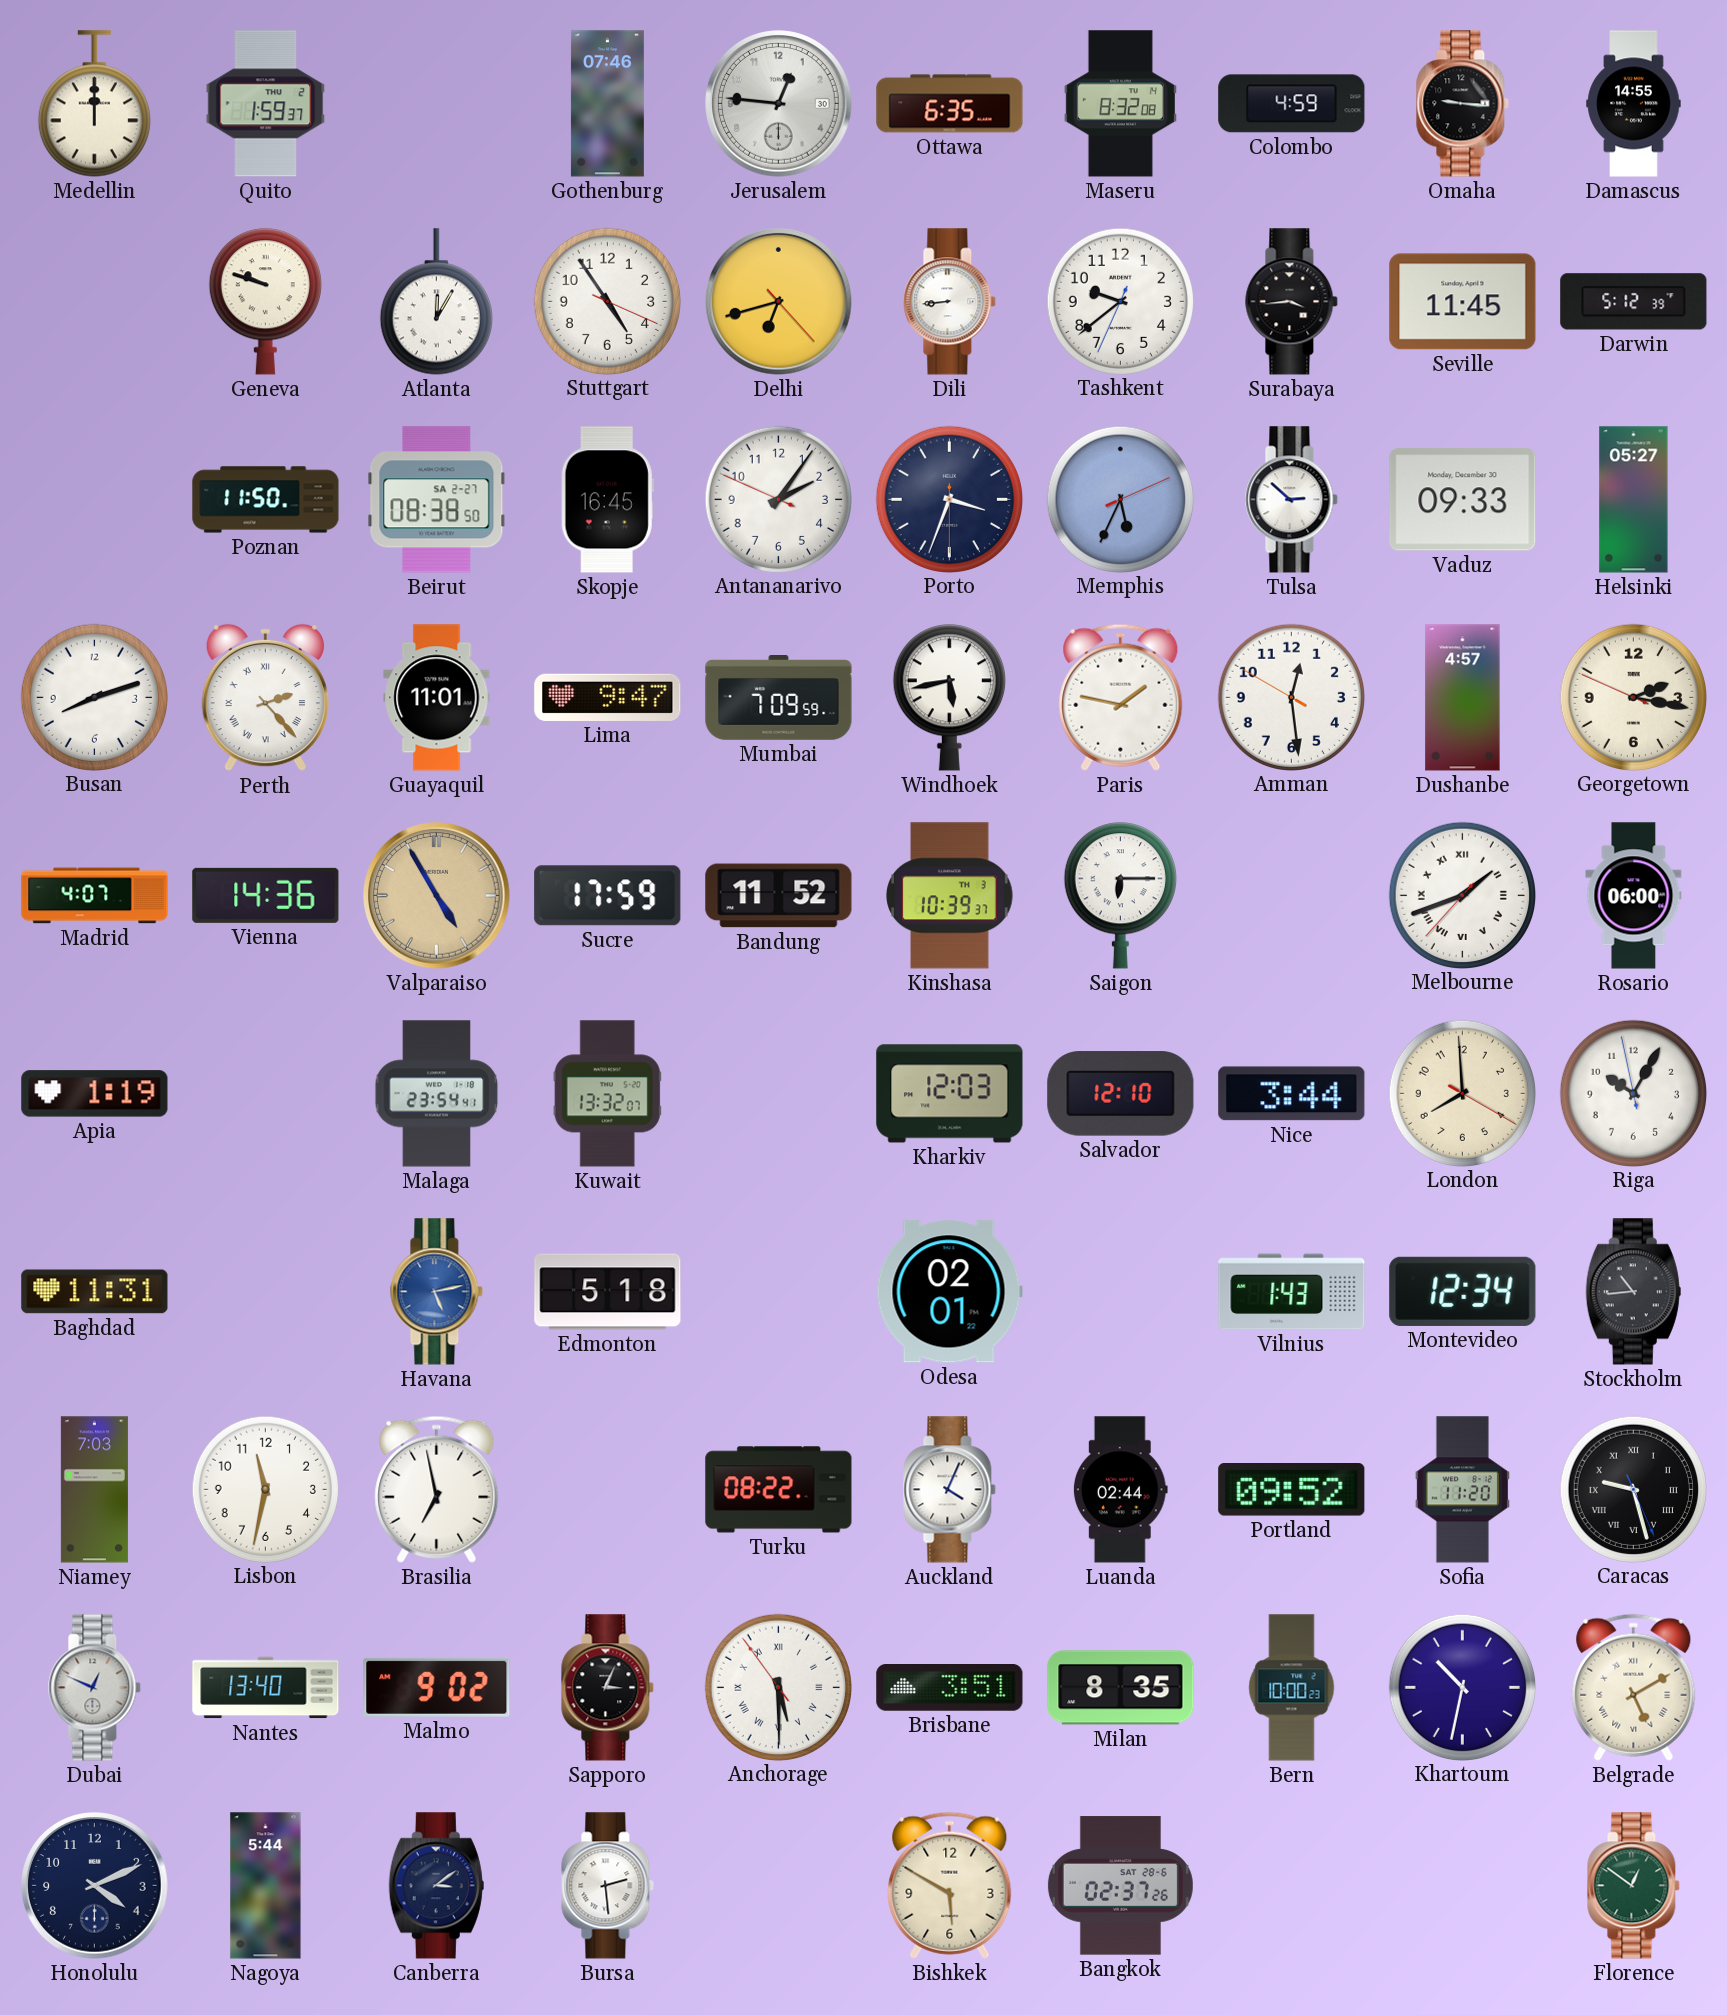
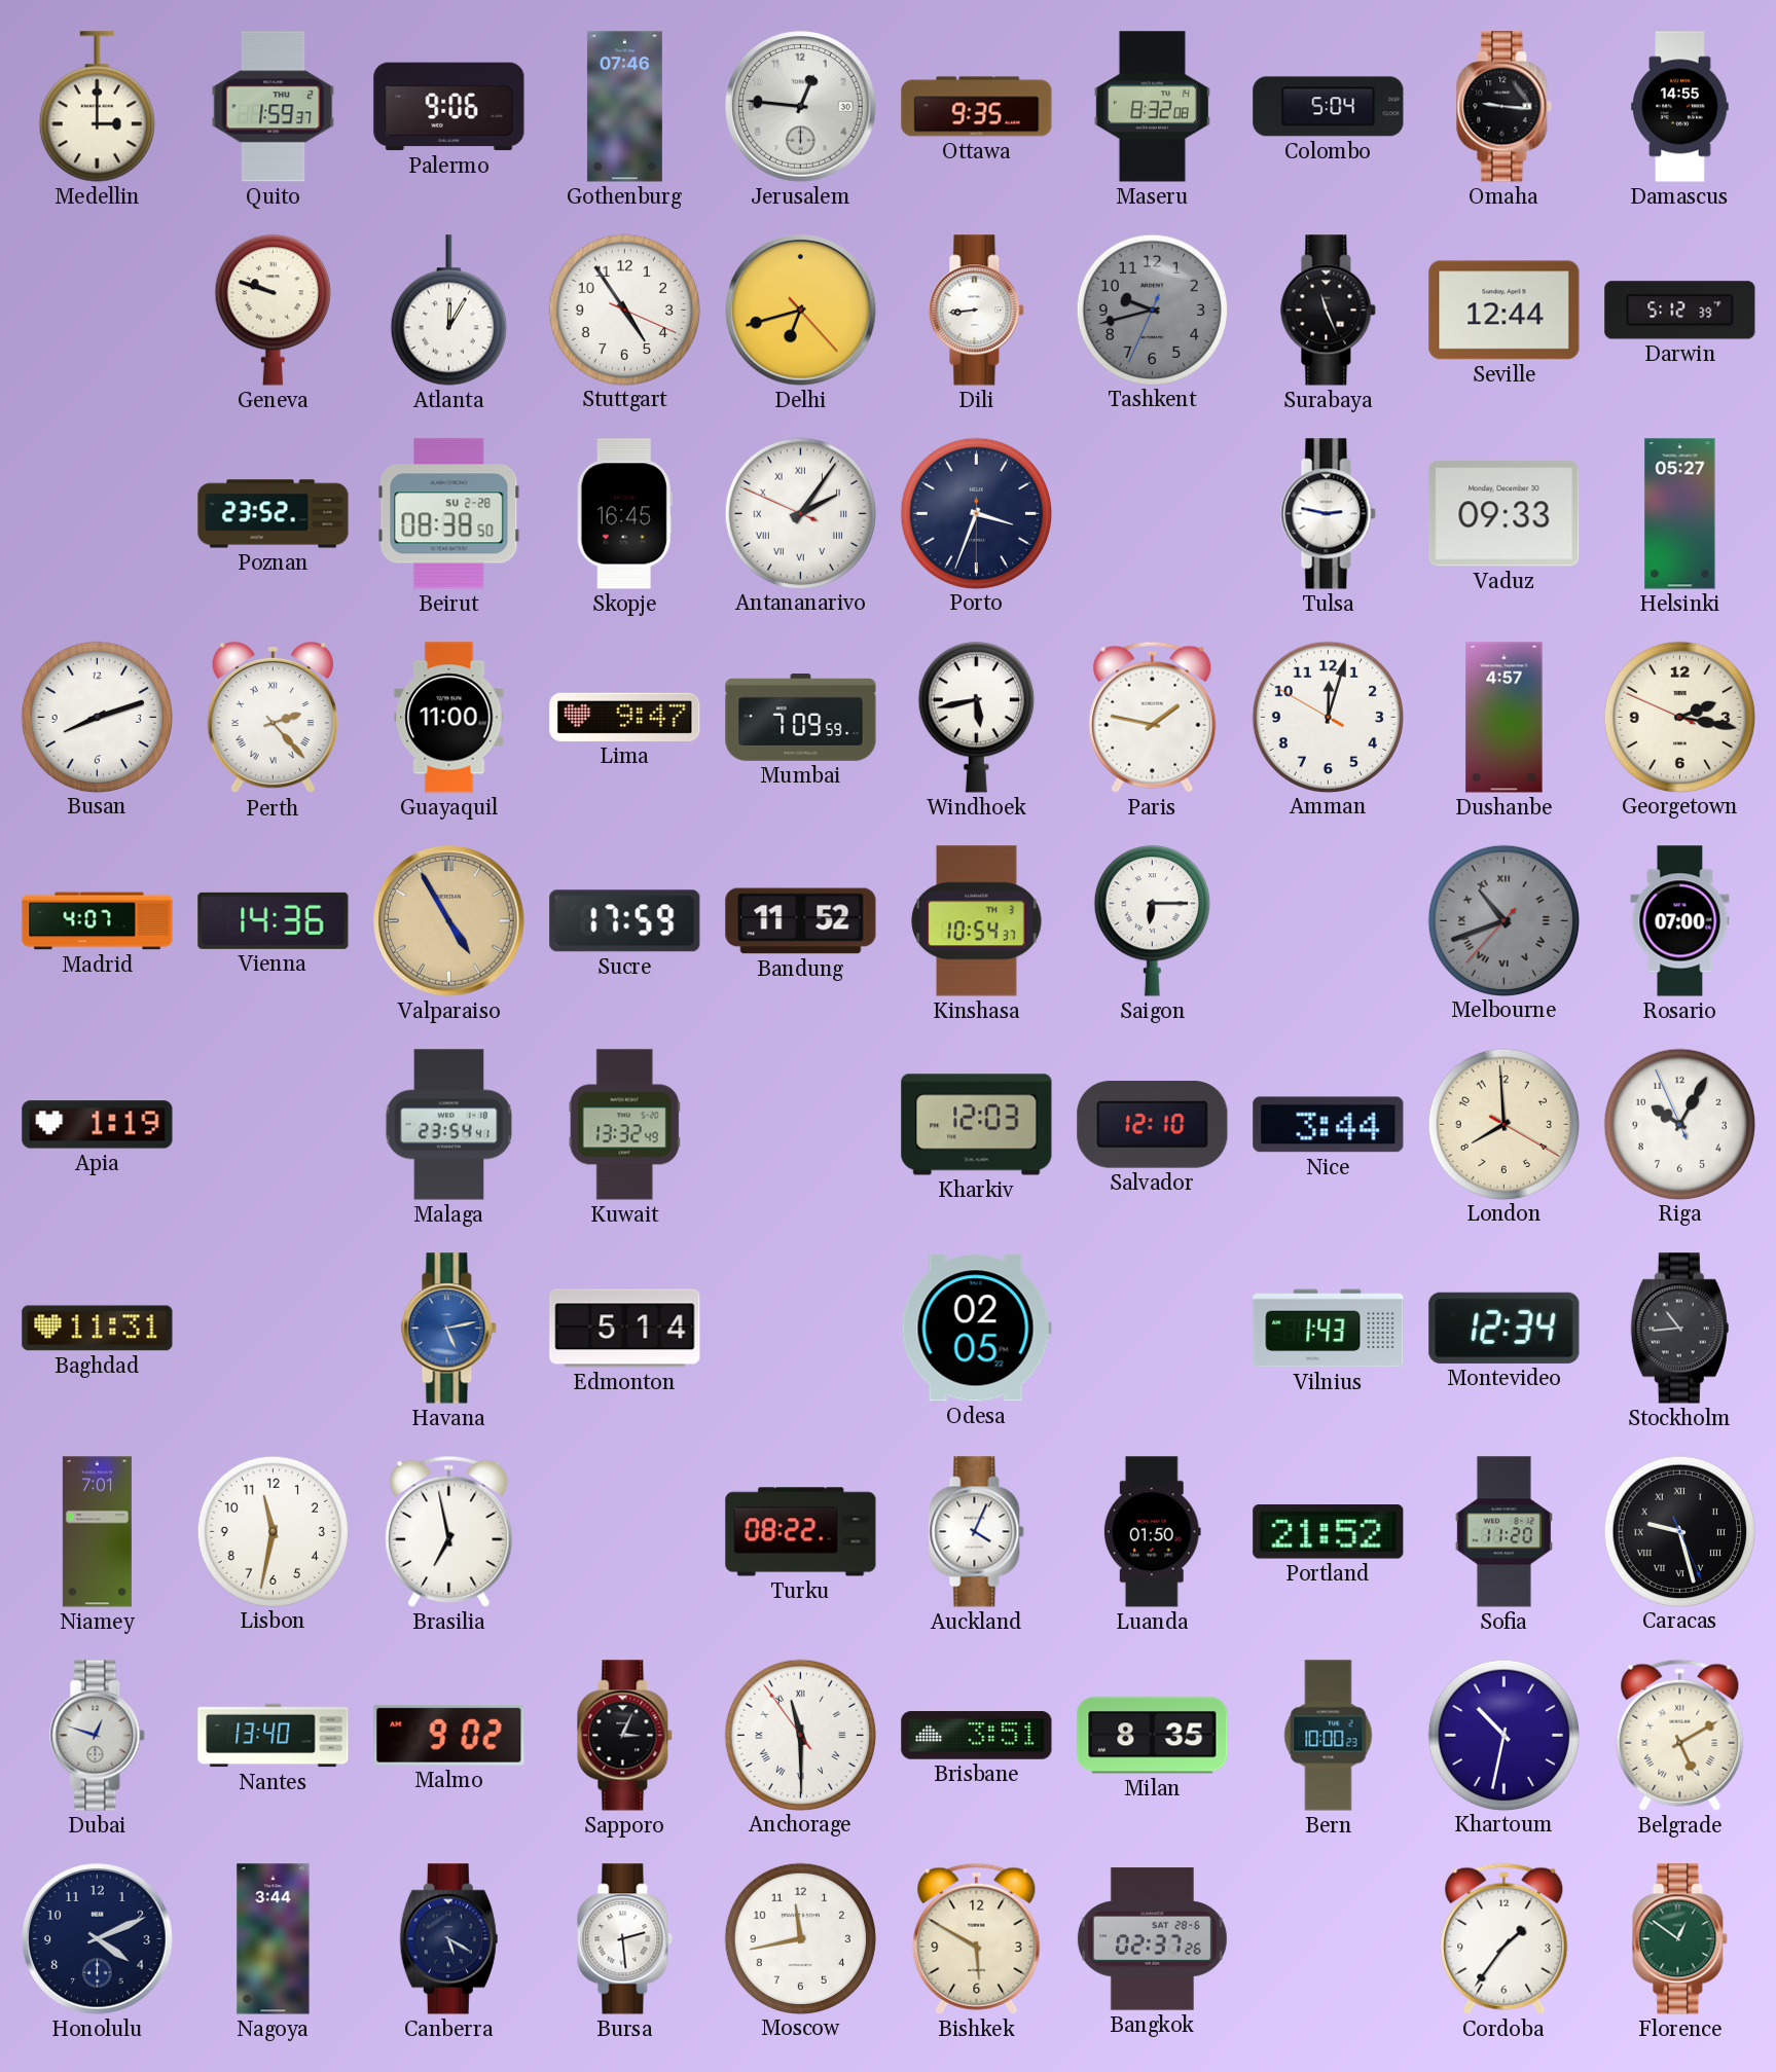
Medellin: 12:00 -> 3:00 (97, 107)
Palermo: none -> 9:06 (449, 107)
Ottawa: 6:35 -> 9:35 (977, 107)
Colombo: 4:59 -> 5:04 (1329, 107)
Tashkent: 9:38 -> 9:42 (1152, 310)
Tashkent dial: white -> grey (1152, 310)
Surabaya: 3:44 -> 11:26 (1329, 311)
Seville: 11:45 -> 12:44 (1505, 311)
Poznan: 11:50 -> 23:52 (274, 514)
Beirut date: SA 2-27 -> SU 2-28 (449, 514)
Antananarivo numerals: Arabic -> Roman (800, 513)
Memphis: 5:34 -> none (1120, 499)
Tulsa: 2:52 -> 2:47 (1329, 514)
Guayaquil: 11:01 -> 11:00 (449, 718)
Amman: 12:28 -> 12:02 (1328, 717)
Kinshasa: 10:39 -> 10:54 (977, 921)
Melbourne: 1:41 -> 10:41 (1503, 920)
Melbourne dial: white -> grey (1503, 920)
Rosario: 06:00 -> 07:00 (1680, 921)
Kuwait: 13:32:07 -> 13:32:49 (624, 1125)
Riga: 10:04:58 -> 10:04:56 (1679, 1124)
Edmonton: 5:18 -> 5:14 (625, 1329)
Odesa: 02:01 -> 02:05 (976, 1329)
Niamey: 7:03 -> 7:01 (97, 1532)
Luanda: 02:44 -> 01:50 (1152, 1532)
Portland: 09:52 -> 21:52 (1329, 1532)
Dubai: 12:49 -> 12:48 (98, 1736)
Anchorage: 5:29 -> 11:29 (800, 1735)
Nagoya: 5:44 -> 3:44 (274, 1939)
Canberra: 3:09 -> 5:20 (448, 1939)
Moscow: none -> 11:43 (800, 1938)
Cordoba: none -> 1:36 (1505, 1938)
